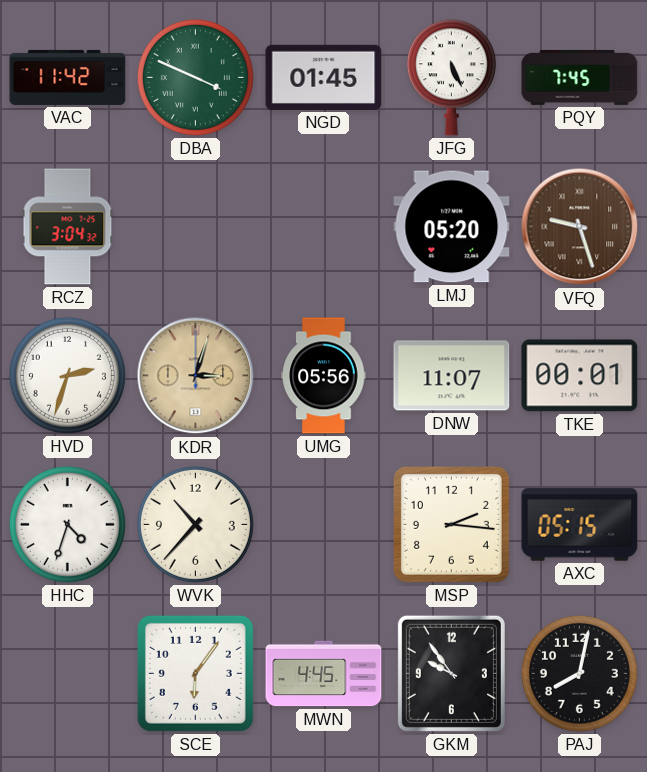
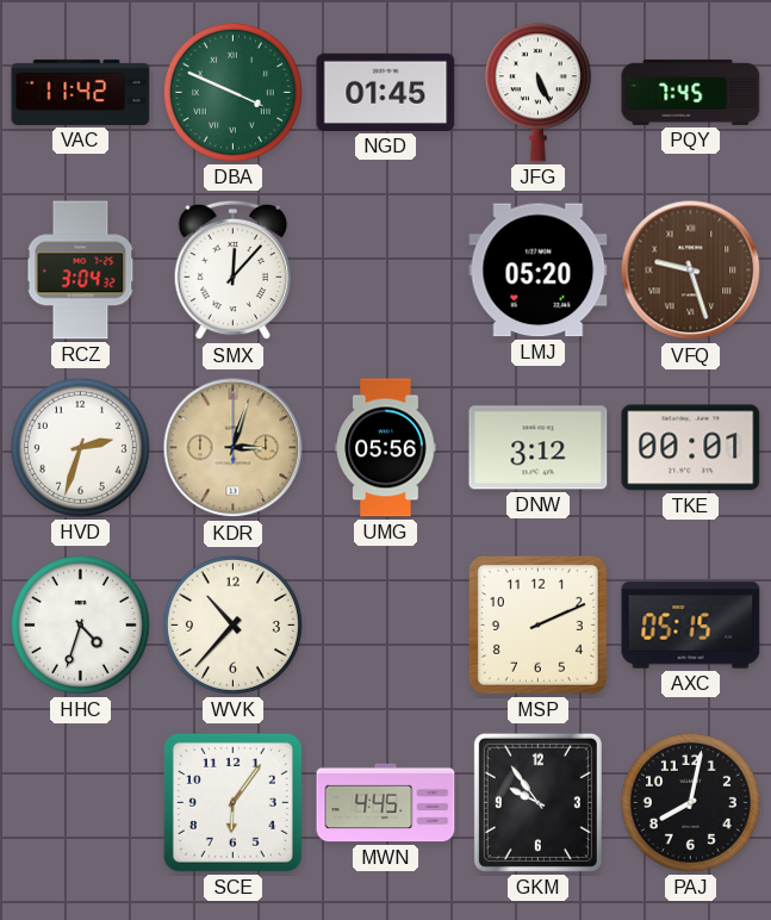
SMX: none -> 12:07 (232, 271)
DNW: 11:07 -> 3:12 (539, 448)
MSP: 2:16 -> 2:11 (537, 624)
